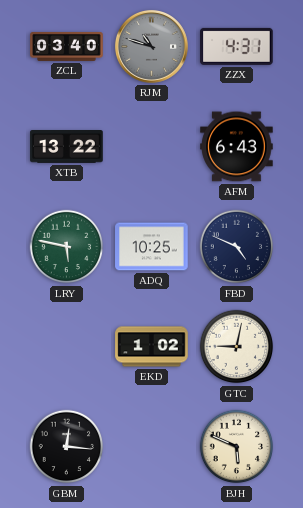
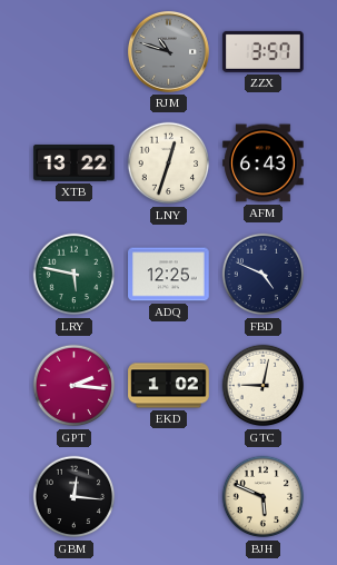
ZCL: 03:40 -> none (67, 46)
ZZX: 4:31 -> 3:57 (264, 51)
LNY: none -> 12:33 (169, 163)
ADQ: 10:25 -> 12:25 (169, 275)
GPT: none -> 2:16 (75, 386)
